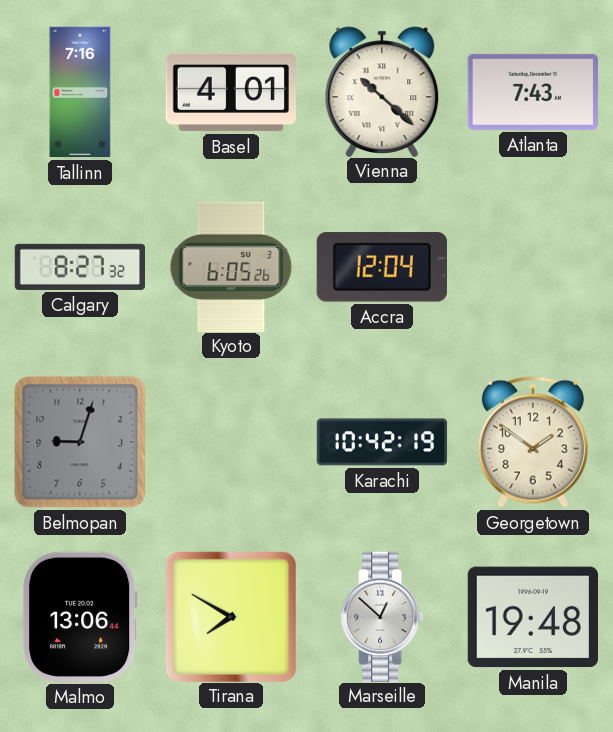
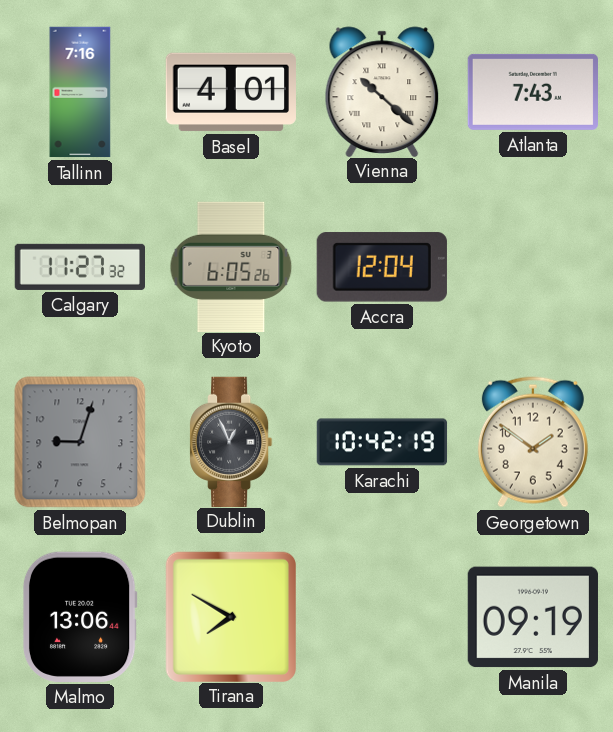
Calgary: 8:27 -> 11:27 (79, 267)
Dublin: none -> 12:56 (232, 441)
Marseille: 12:52 -> none (383, 616)
Manila: 19:48 -> 09:19 (533, 617)
